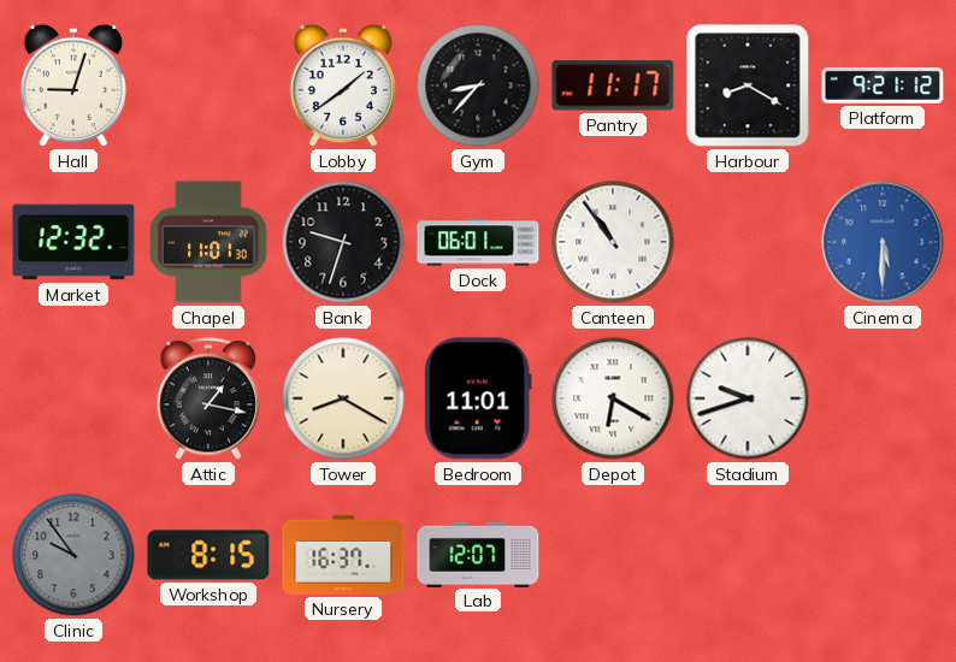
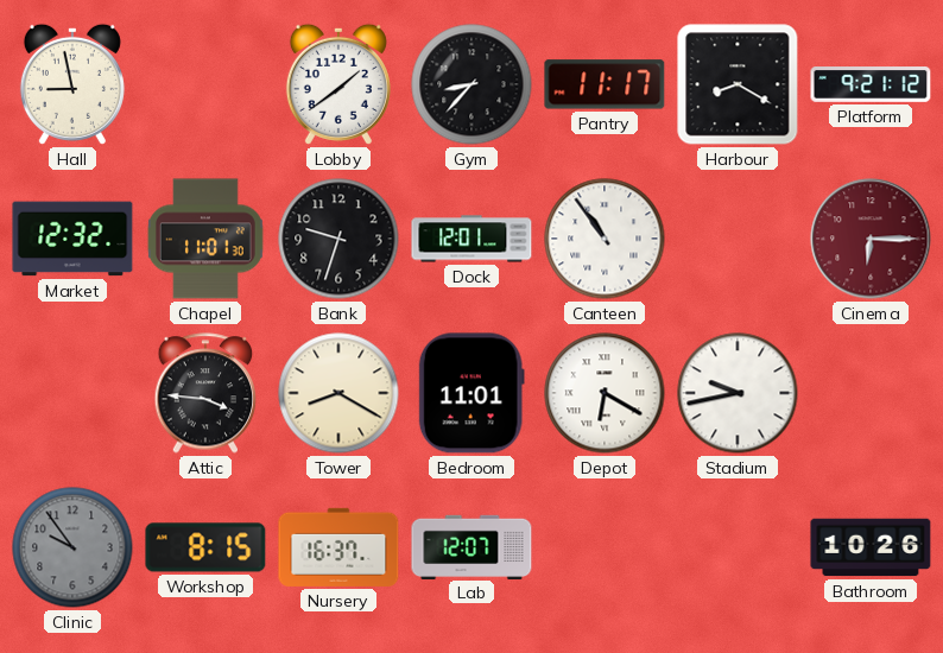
Hall: 9:03 -> 8:58 (72, 84)
Dock: 06:01 -> 12:01 (471, 239)
Cinema: 5:30 -> 6:15 (871, 239)
Cinema dial: blue -> burgundy (871, 239)
Attic: 1:17 -> 3:46 (205, 393)
Stadium: 9:42 -> 9:43 (738, 393)
Bathroom: none -> 10:26 (871, 547)
